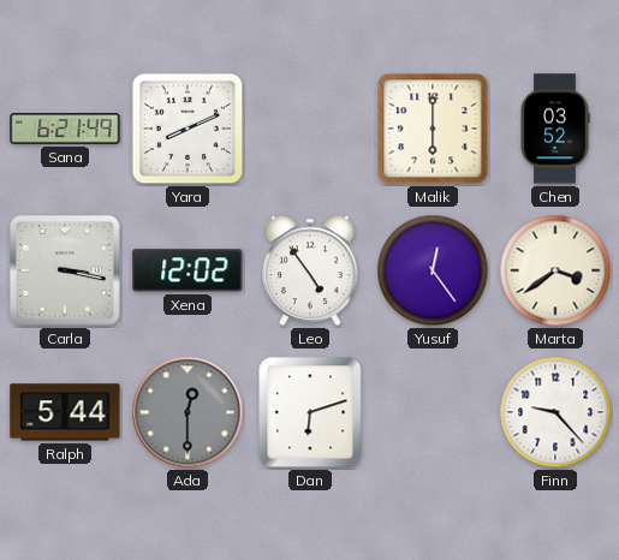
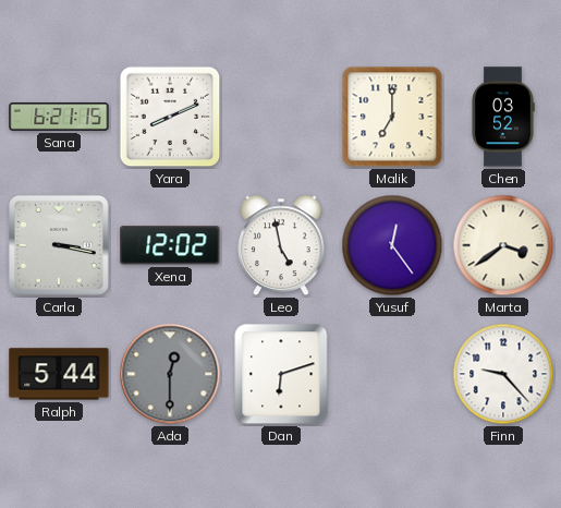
Sana: 6:21:49 -> 6:21:15 (59, 117)
Malik: 6:00 -> 7:00 (392, 117)
Leo: 4:54 -> 4:58 (281, 245)
